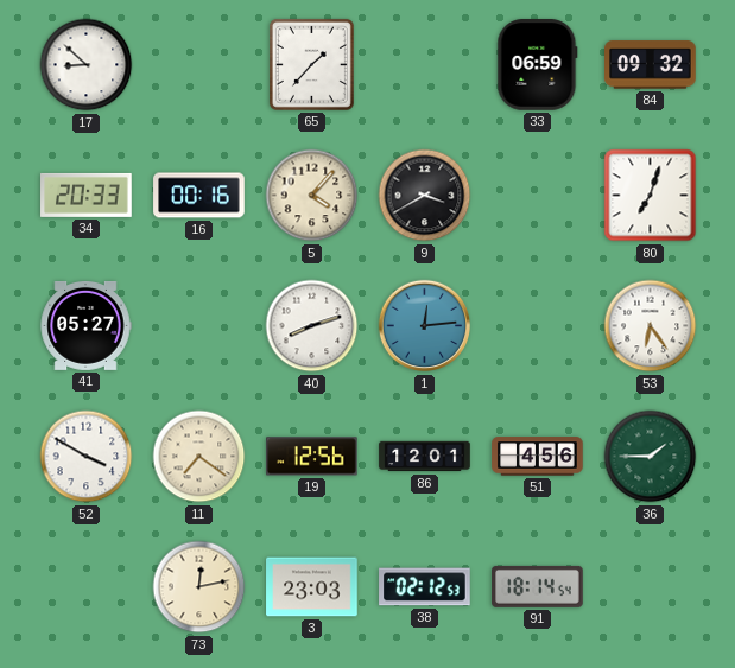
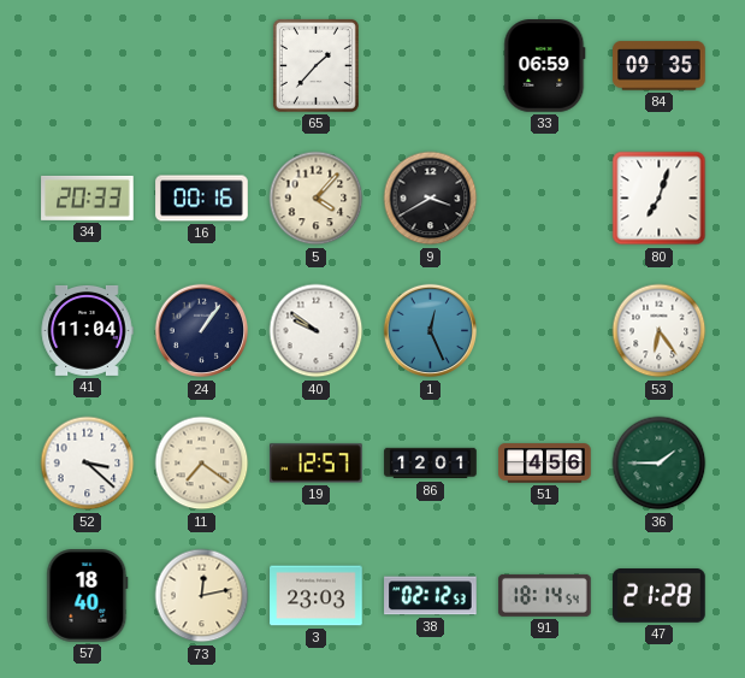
17: 8:52 -> none (87, 65)
84: 09:32 -> 09:35 (660, 66)
41: 05:27 -> 11:04 (87, 330)
24: none -> 1:06 (202, 331)
40: 8:12 -> 9:51 (317, 331)
1: 12:14 -> 12:26 (431, 331)
52: 3:50 -> 3:22 (88, 464)
19: 12:56 -> 12:57 (317, 464)
57: none -> 18:40 (88, 596)
47: none -> 21:28 (660, 596)
